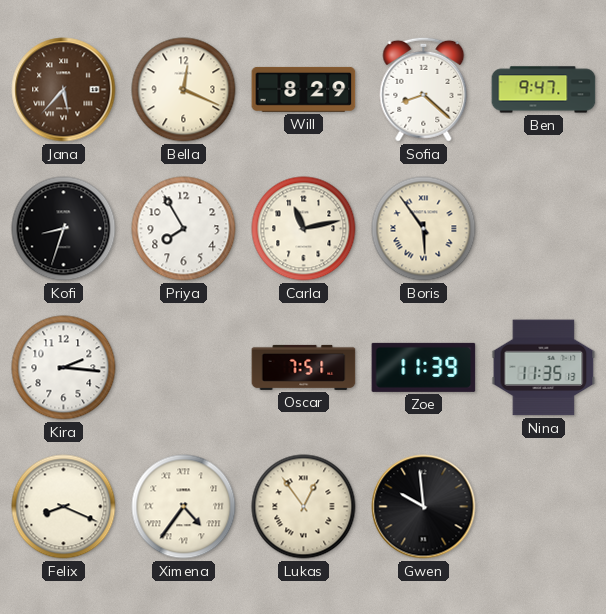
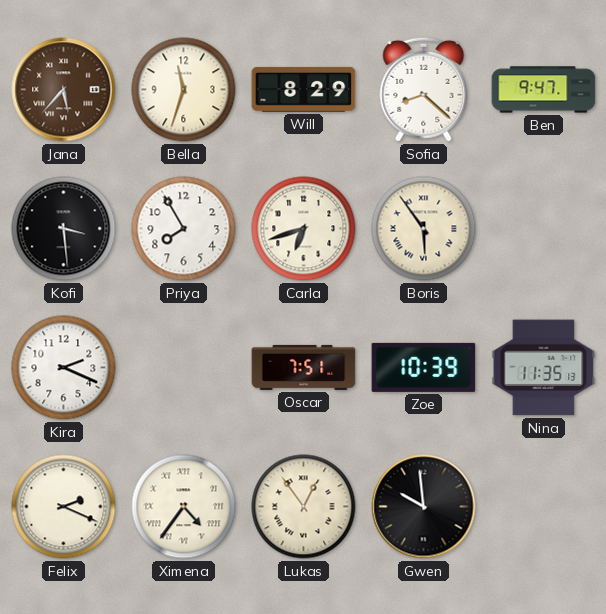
Bella: 12:19 -> 11:33 (184, 90)
Kofi: 8:33 -> 3:29 (64, 229)
Carla: 11:13 -> 6:42 (304, 229)
Kira: 2:16 -> 2:19 (64, 368)
Zoe: 11:39 -> 10:39 (424, 367)
Felix: 8:19 -> 2:19 (64, 507)
